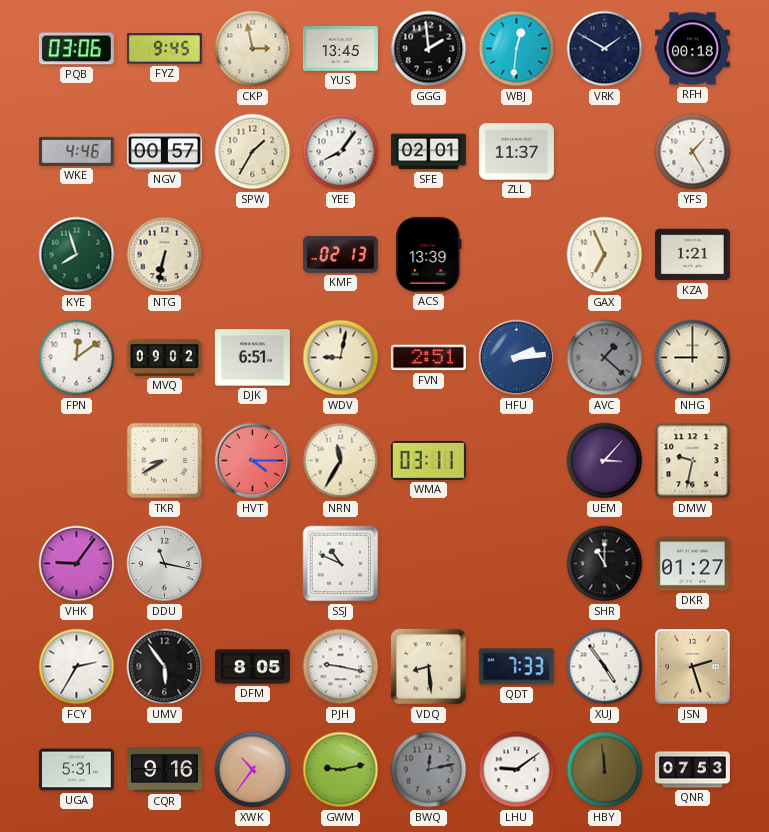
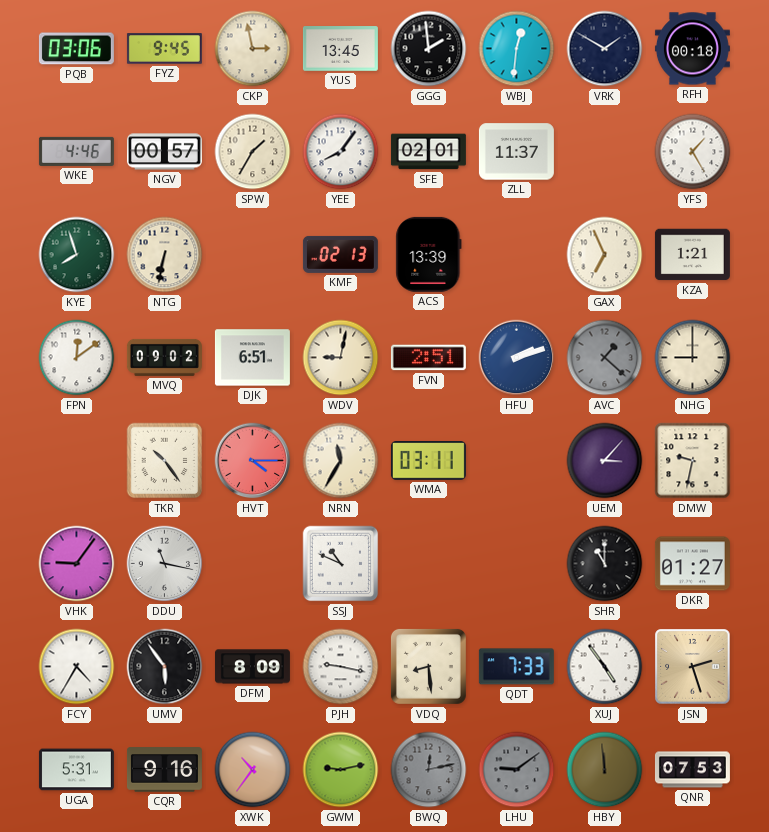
HFU: 2:14 -> 2:12 (517, 358)
TKR: 8:40 -> 10:24 (165, 461)
FCY: 2:35 -> 4:35 (77, 667)
DFM: 8:05 -> 8:09 (252, 667)
LHU dial: white -> grey (517, 770)
